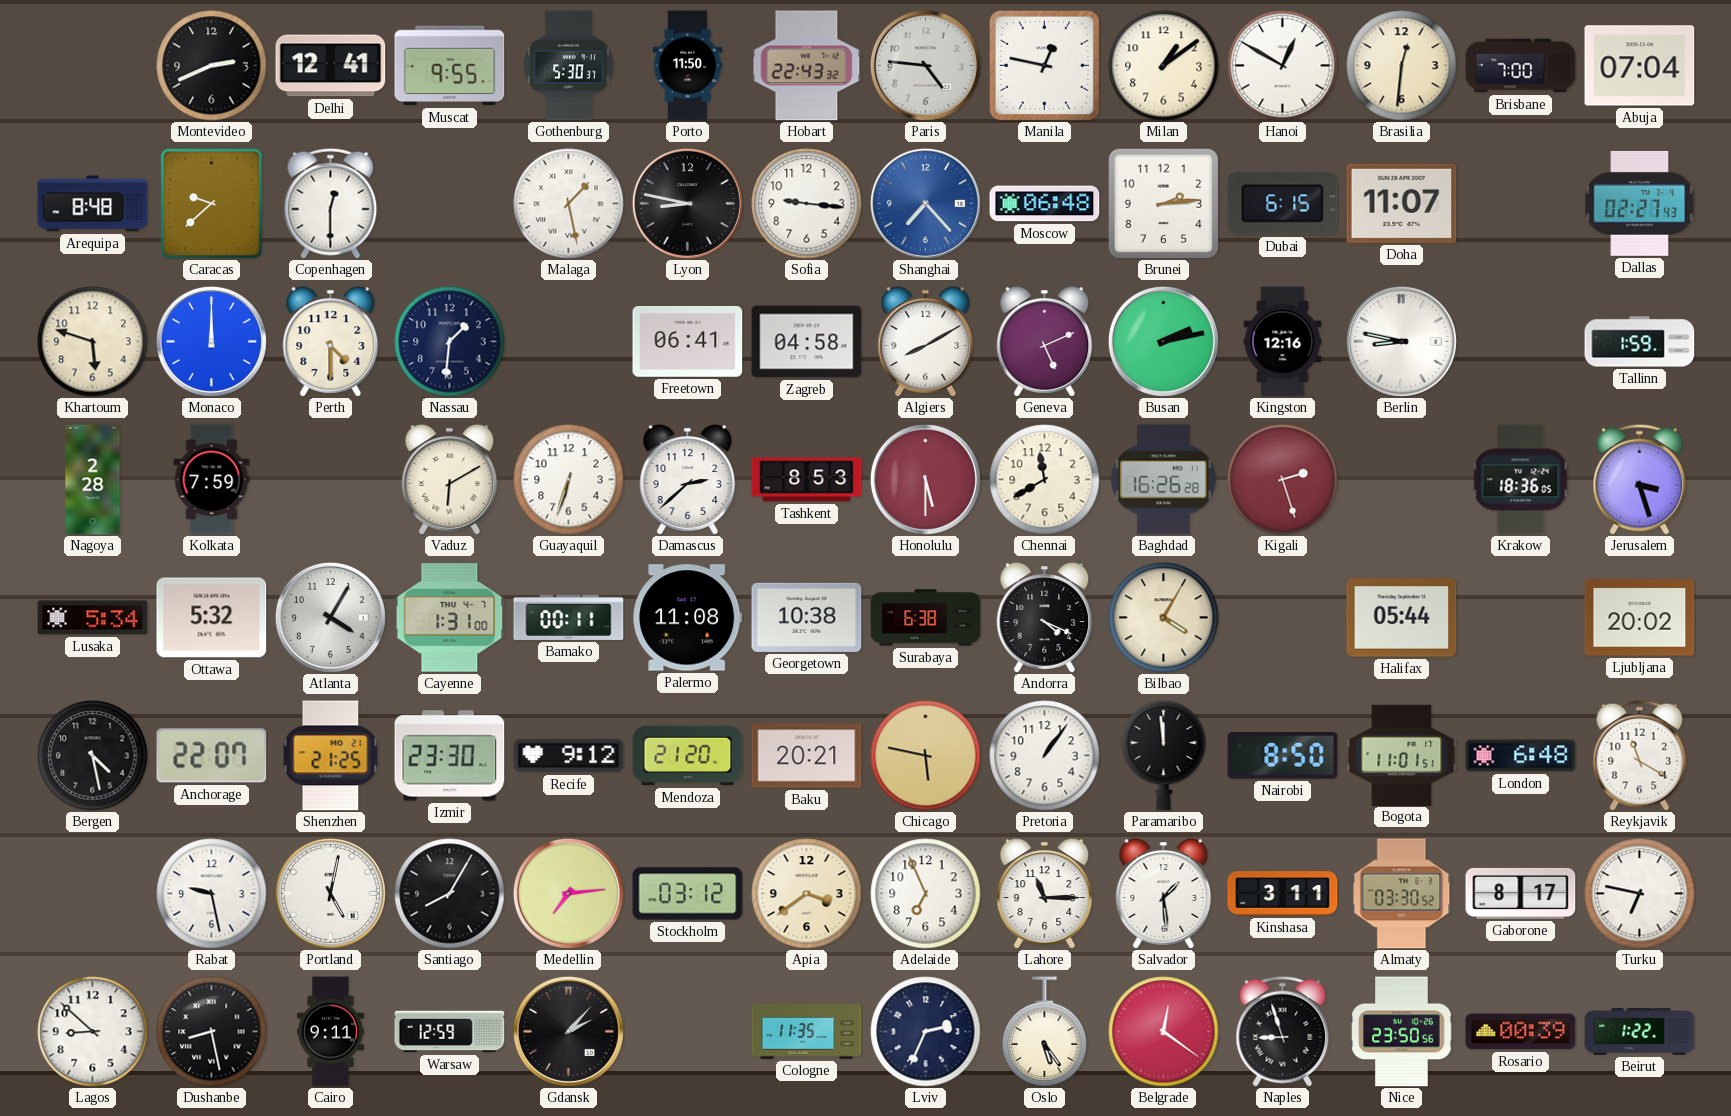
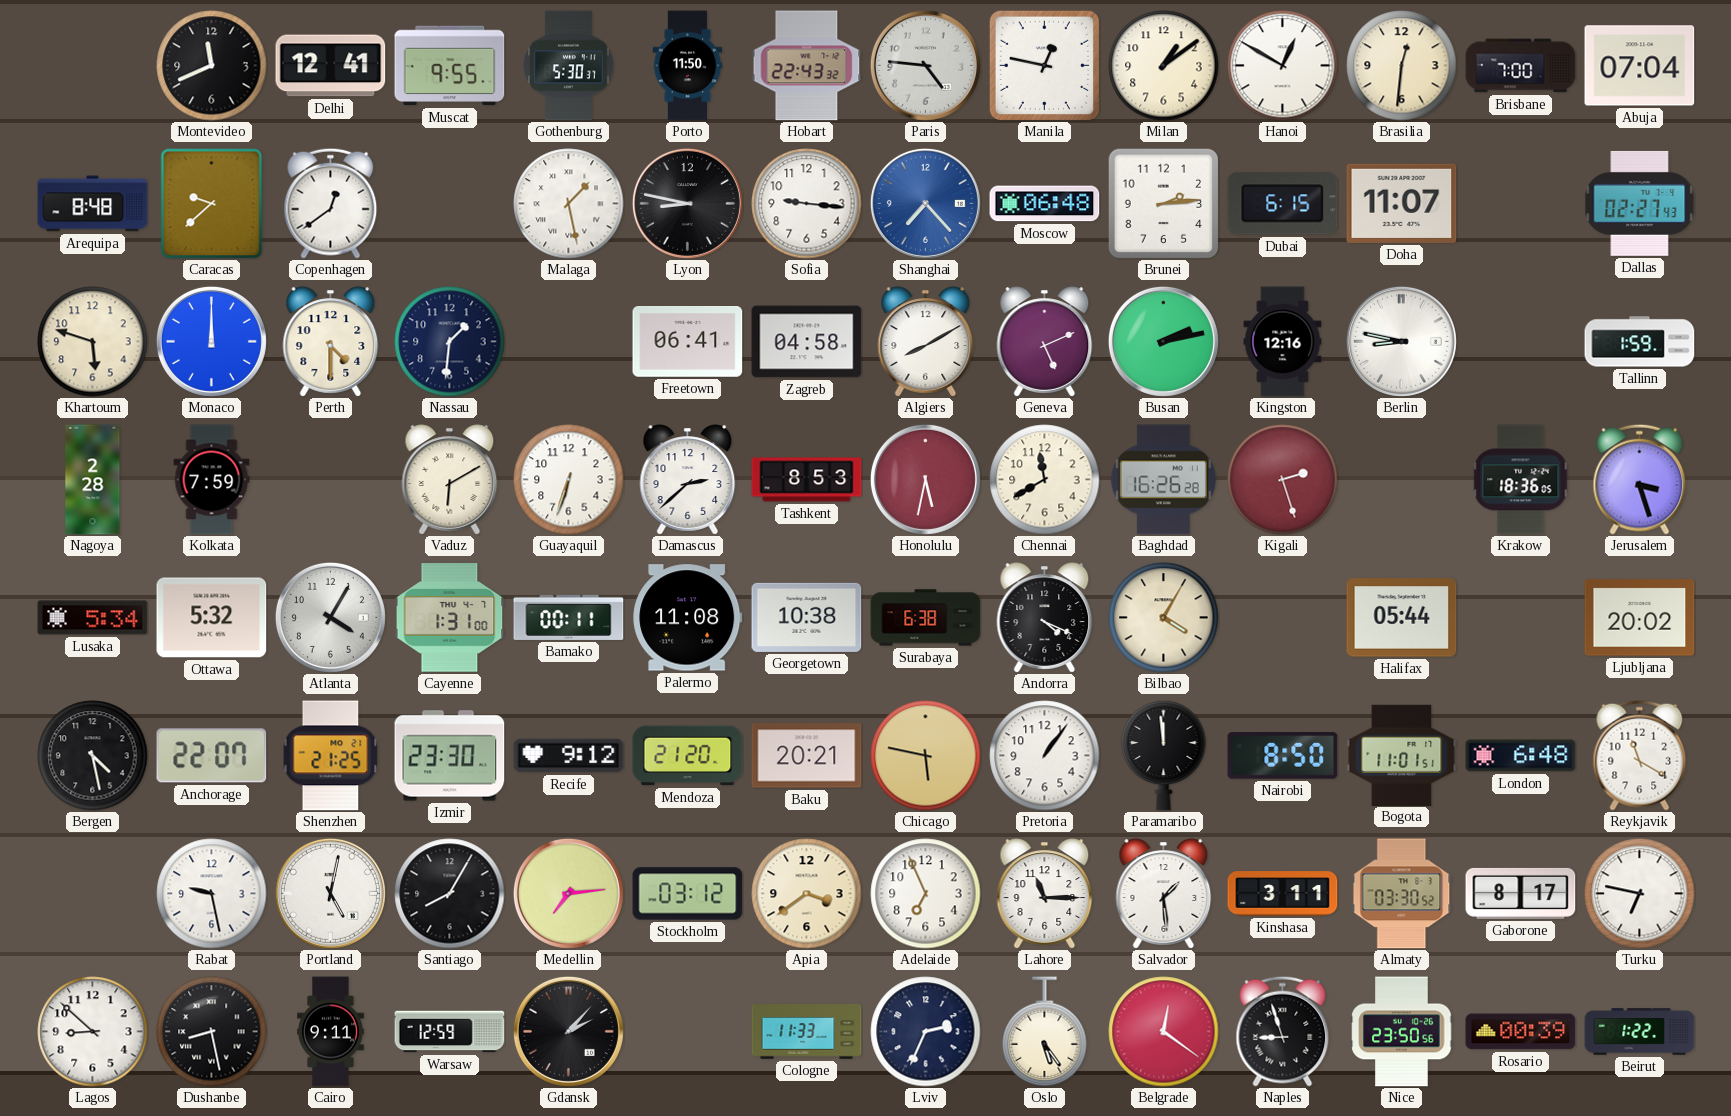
Montevideo: 2:41 -> 11:41 (212, 66)
Copenhagen: 12:30 -> 12:39 (331, 203)
Honolulu: 5:30 -> 5:32 (925, 479)
Cologne: 11:35 -> 11:33 (807, 1032)
